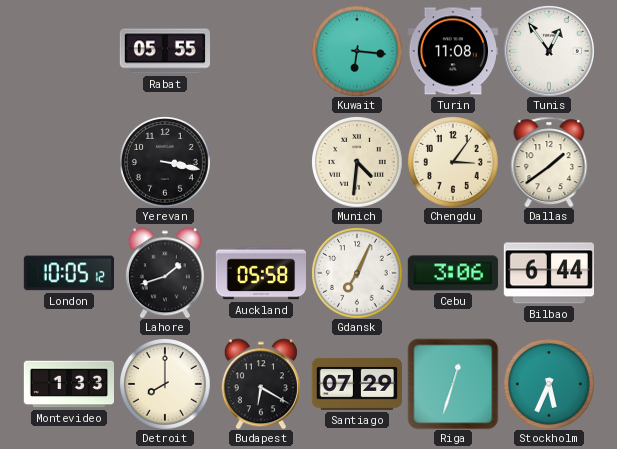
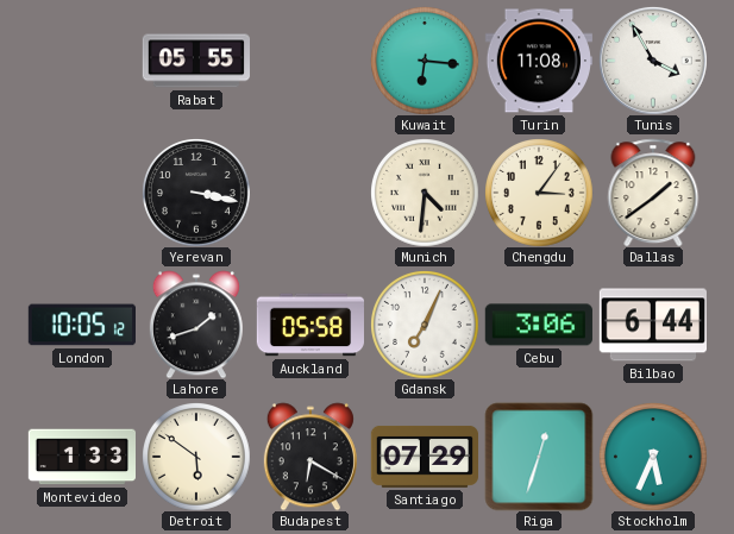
Tunis: 12:54 -> 3:55 (653, 61)
Detroit: 8:00 -> 5:51 (196, 457)
